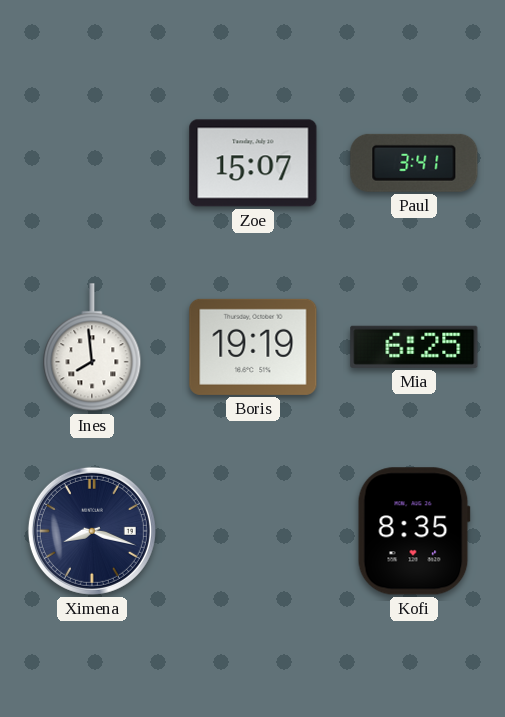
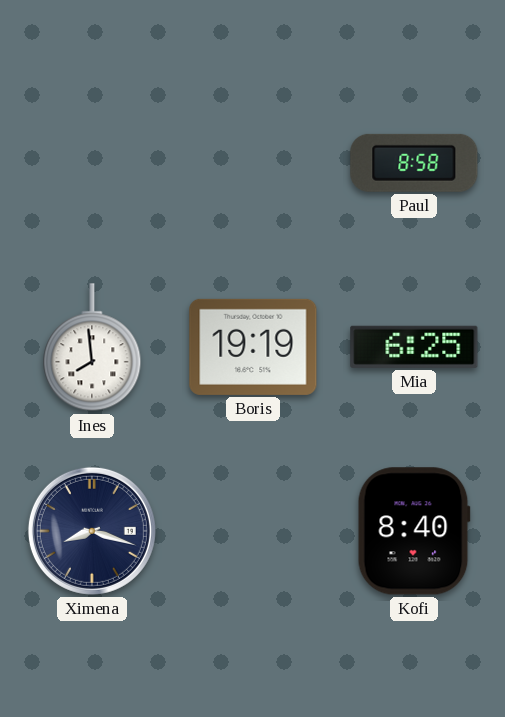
Zoe: 15:07 -> none (253, 163)
Paul: 3:41 -> 8:58 (414, 163)
Kofi: 8:35 -> 8:40 (414, 531)
